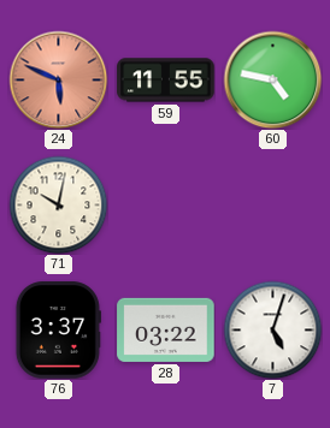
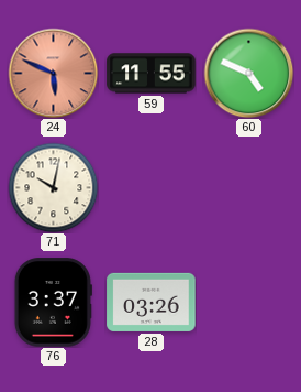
60: 4:47 -> 4:49 (248, 73)
28: 03:22 -> 03:26 (152, 302)
7: 5:03 -> none (272, 329)
